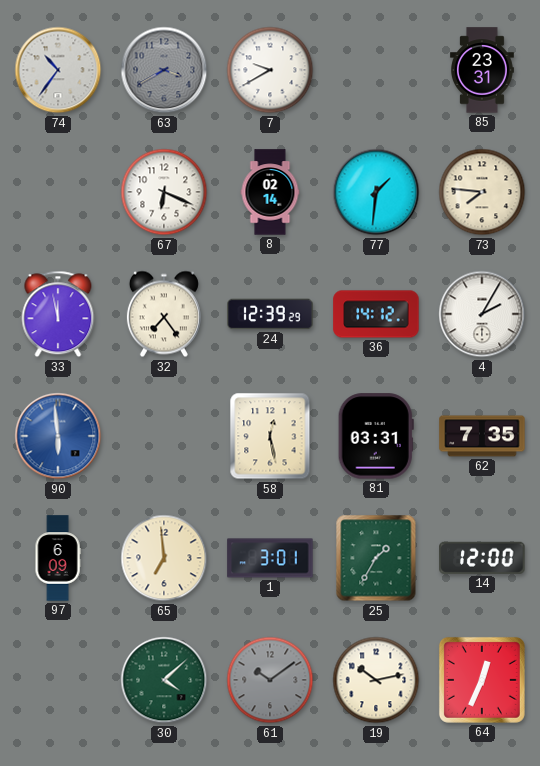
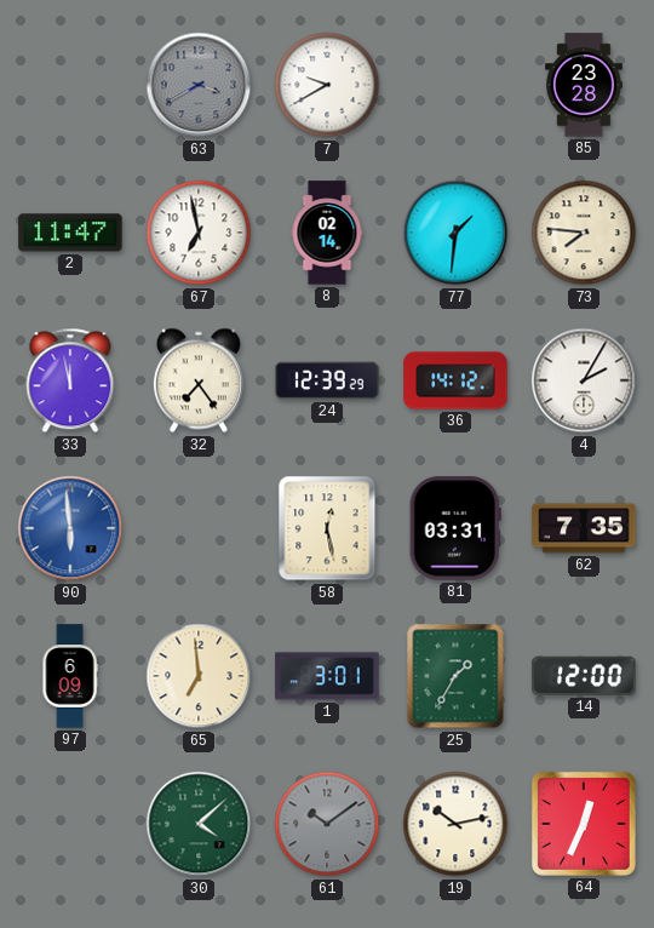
74: 10:36 -> none (58, 70)
85: 23:31 -> 23:28 (584, 85)
2: none -> 11:47 (70, 233)
67: 6:19 -> 6:58 (199, 233)
